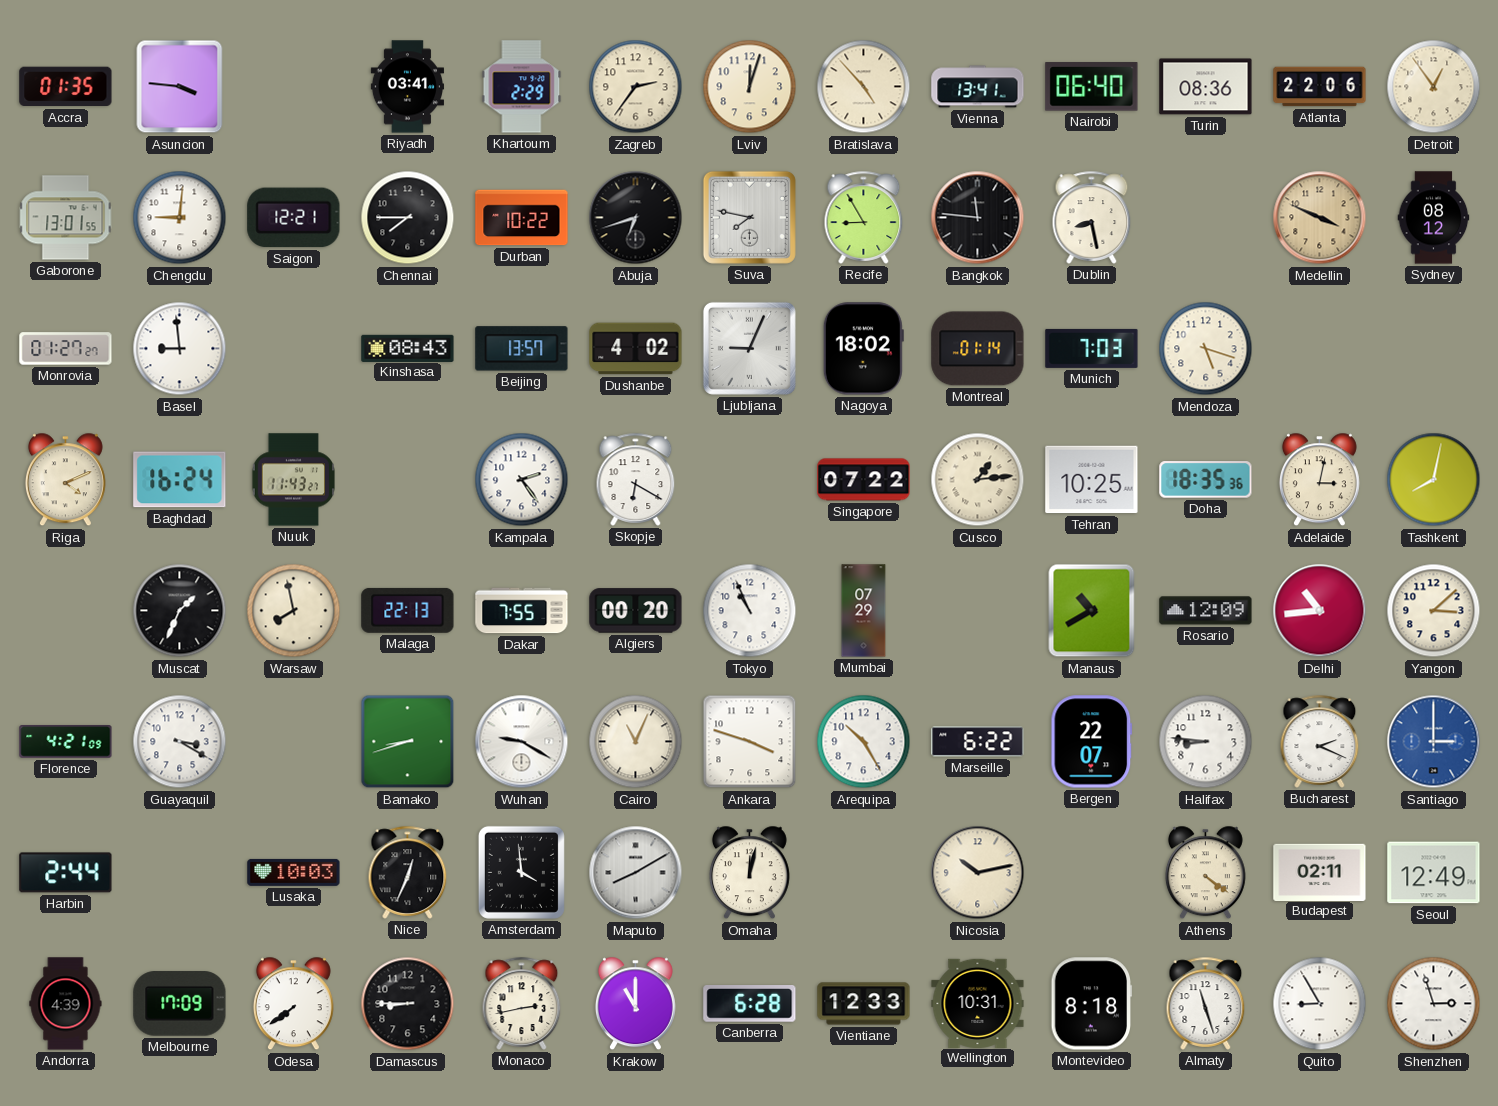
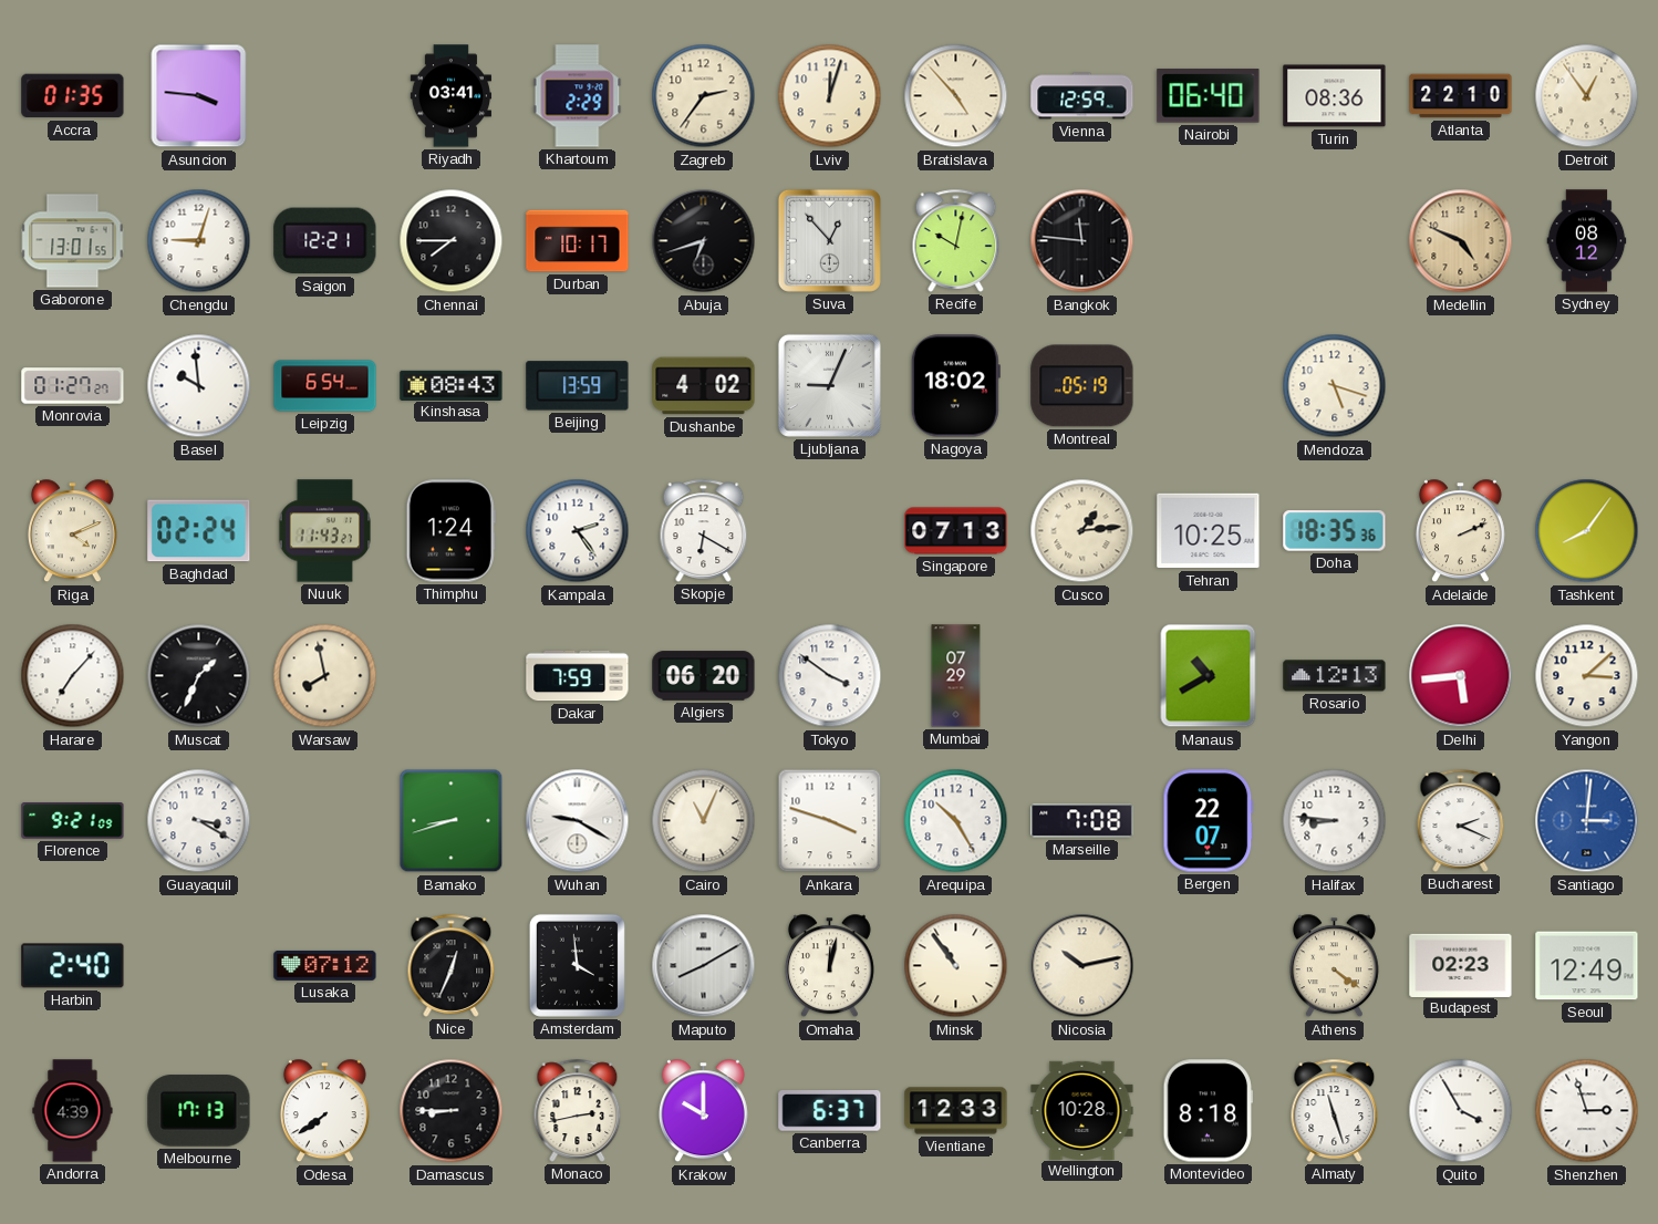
Vienna: 13:41 -> 12:59 (1082, 96)
Atlanta: 22:06 -> 22:10 (1461, 96)
Chengdu: 9:01 -> 9:03 (199, 241)
Durban: 10:22 -> 10:17 (578, 241)
Suva: 7:47 -> 12:53 (829, 240)
Recife: 8:55 -> 10:02 (956, 240)
Dublin: 8:28 -> none (1092, 217)
Medellin: 3:49 -> 4:49 (1461, 241)
Basel: 8:59 -> 9:59 (199, 386)
Leipzig: none -> 6:54 (325, 386)
Beijing: 13:57 -> 13:59 (578, 386)
Montreal: 01:14 -> 05:19 (1082, 386)
Munich: 7:03 -> none (1092, 348)
Baghdad: 16:24 -> 02:24 (199, 531)
Thimphu: none -> 1:24 (450, 531)
Singapore: 07:22 -> 07:13 (956, 531)
Adelaide: 3:02 -> 2:11 (1460, 531)
Tashkent: 8:02 -> 8:06 (1587, 531)
Harare: none -> 7:07 (73, 676)
Malaga: 22:13 -> none (408, 610)
Dakar: 7:55 -> 7:59 (578, 676)
Algiers: 00:20 -> 06:20 (704, 676)
Tokyo: 10:56 -> 3:51 (830, 676)
Rosario: 12:09 -> 12:13 (1335, 676)
Delhi: 10:44 -> 5:44 (1461, 676)
Florence: 4:21 -> 9:21 (73, 821)
Marseille: 6:22 -> 7:08 (1082, 821)
Santiago: 3:00 -> 3:01 (1587, 821)
Harbin: 2:44 -> 2:40 (73, 966)
Lusaka: 10:03 -> 07:12 (325, 965)
Minsk: none -> 10:54 (956, 966)
Budapest: 02:11 -> 02:23 (1461, 965)
Melbourne: 17:09 -> 17:13 (199, 1111)
Krakow: 11:00 -> 10:00 (703, 1111)
Canberra: 6:28 -> 6:37 (830, 1111)
Wellington: 10:31 -> 10:28 (1082, 1110)
Quito: 8:55 -> 3:55 (1461, 1111)
